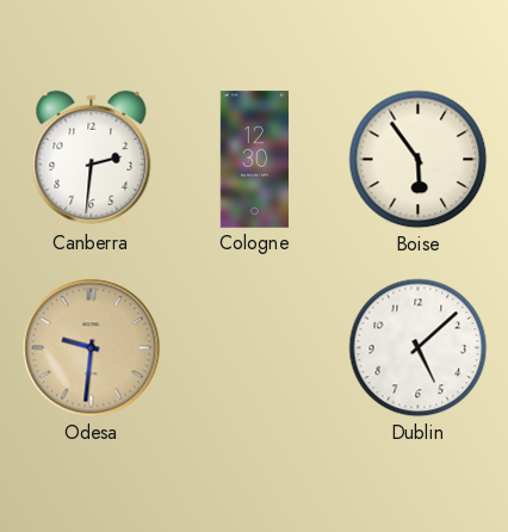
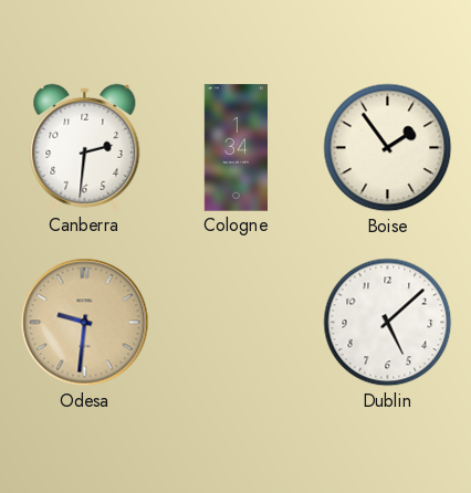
Cologne: 12:30 -> 1:34 (236, 148)
Boise: 5:54 -> 1:54 (388, 148)
